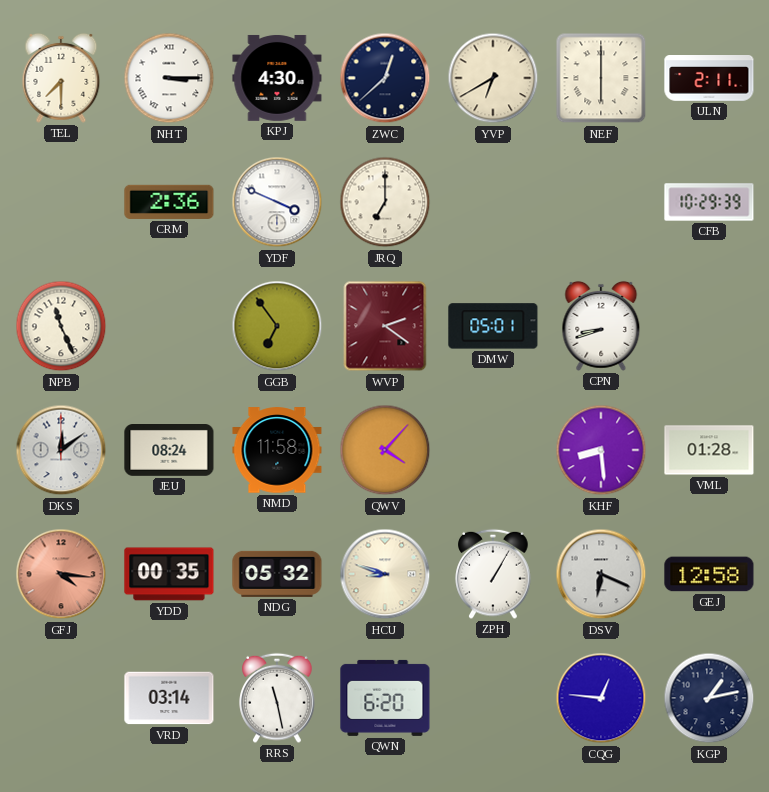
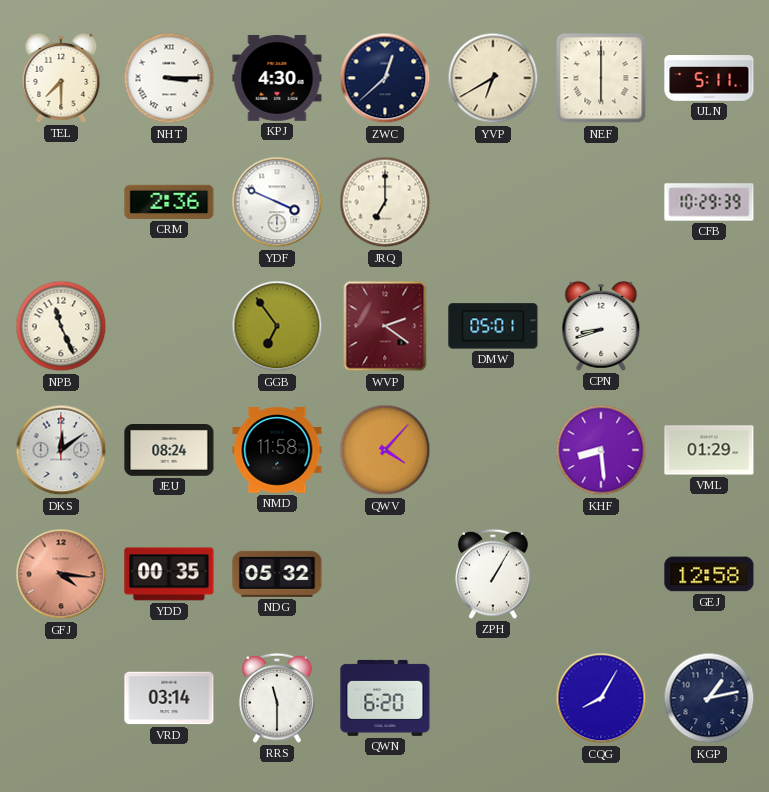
ULN: 2:11 -> 5:11 (709, 78)
VML: 01:28 -> 01:29 (709, 450)
HCU: 8:48 -> none (385, 574)
DSV: 6:19 -> none (601, 574)
RRS: 11:28 -> 11:30 (277, 698)
CQG: 12:46 -> 8:05 (601, 698)
